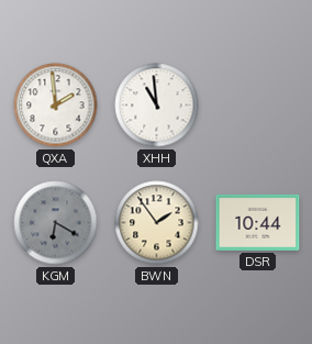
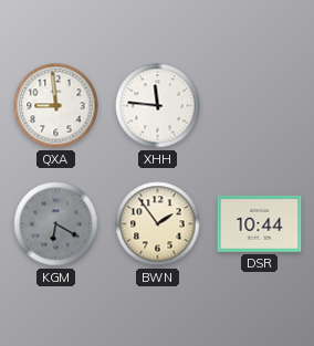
QXA: 1:59 -> 8:59 (56, 106)
XHH: 10:59 -> 11:46 (158, 106)
